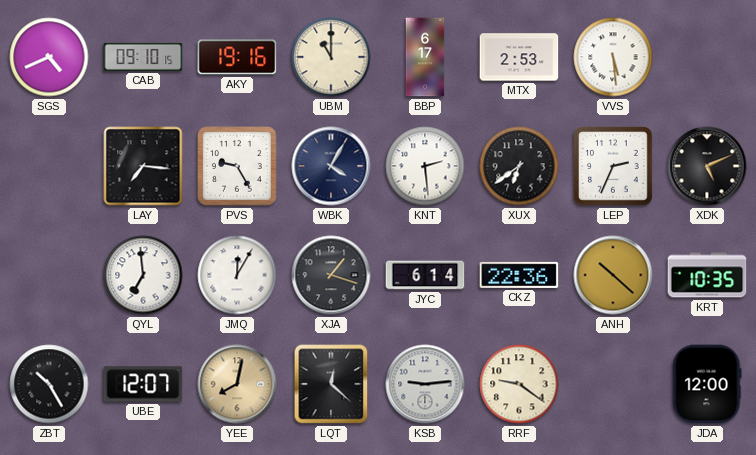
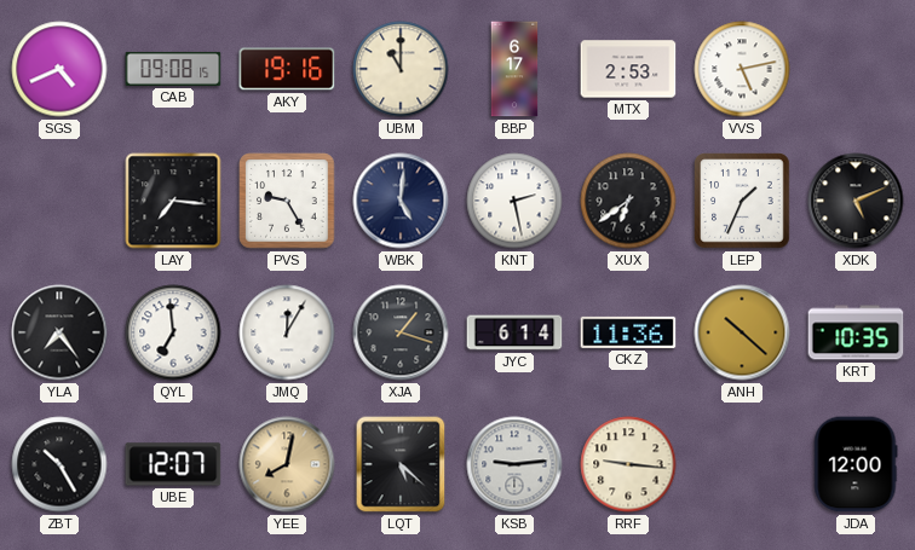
CAB: 09:10 -> 09:08 (173, 69)
VVS: 5:29 -> 5:13 (742, 69)
WBK: 4:05 -> 5:01 (401, 201)
KNT: 2:29 -> 2:28 (514, 201)
LEP: 2:34 -> 1:34 (742, 201)
YLA: none -> 7:24 (59, 332)
CKZ: 22:36 -> 11:36 (628, 332)
LQT: 12:22 -> 5:22 (401, 464)
RRF: 9:21 -> 9:16 (628, 464)
